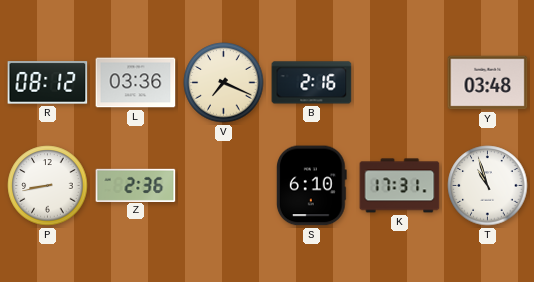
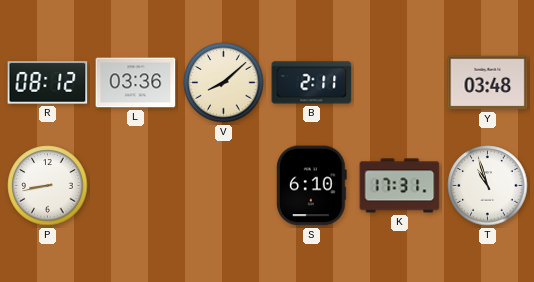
V: 7:19 -> 8:08 (224, 83)
B: 2:16 -> 2:11 (312, 83)
Z: 2:36 -> none (136, 185)
